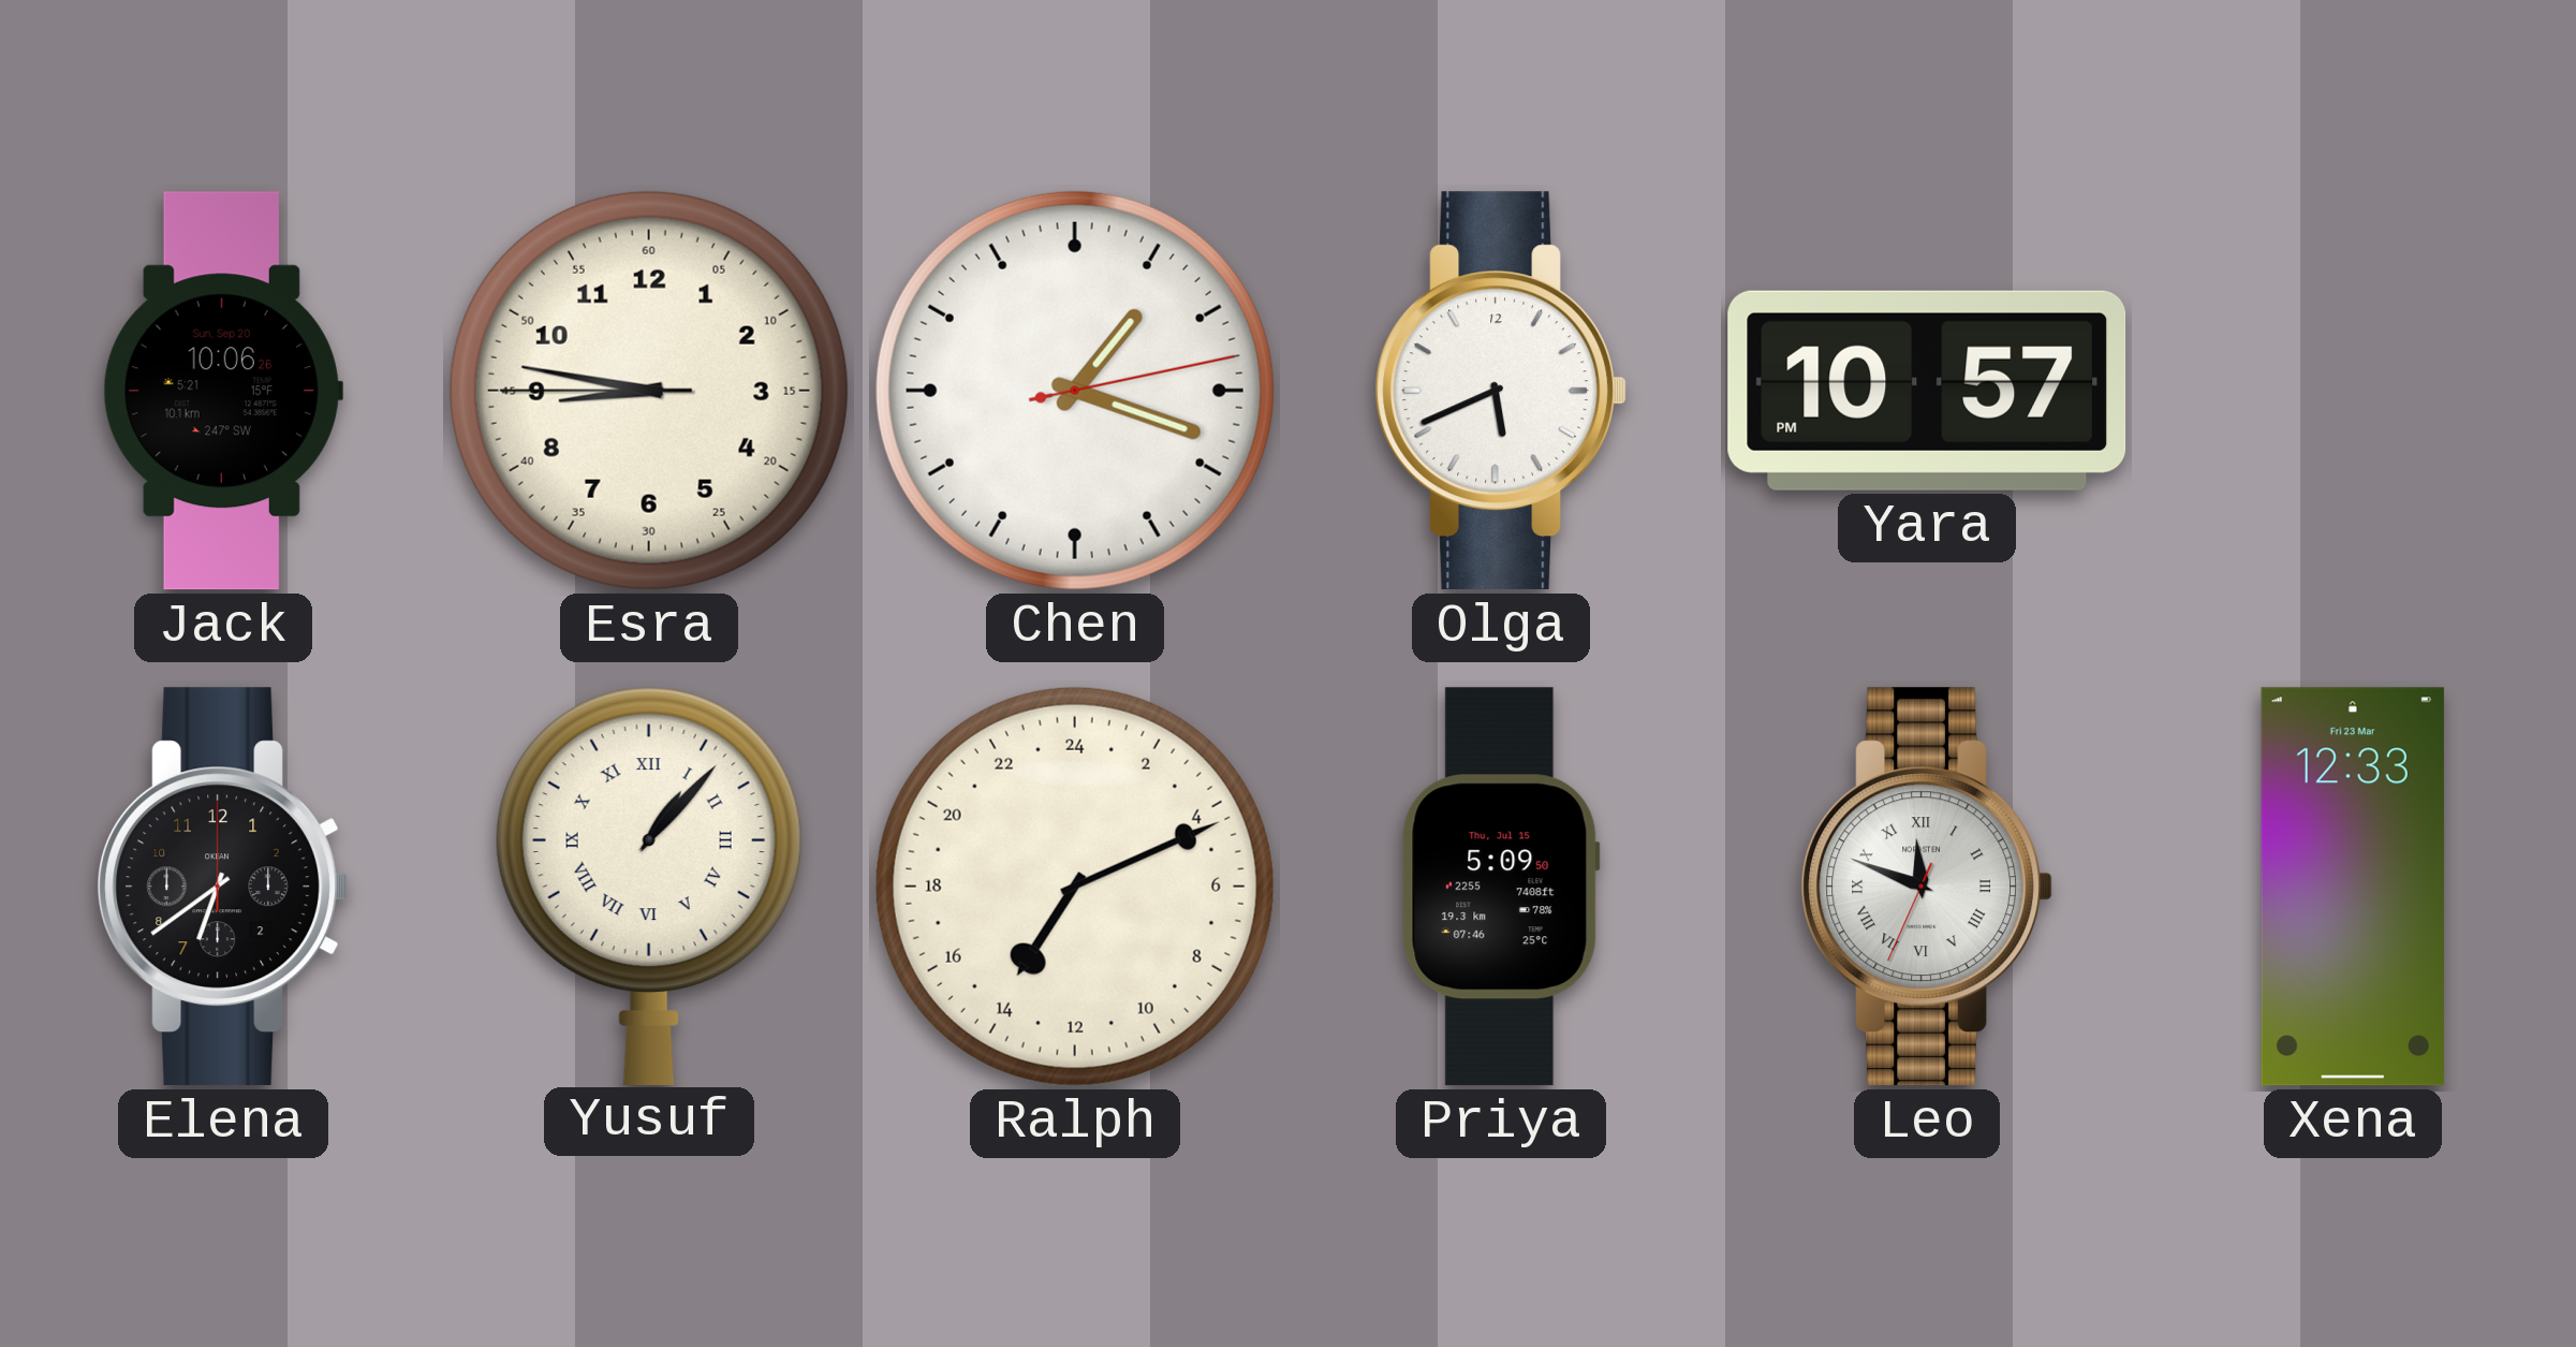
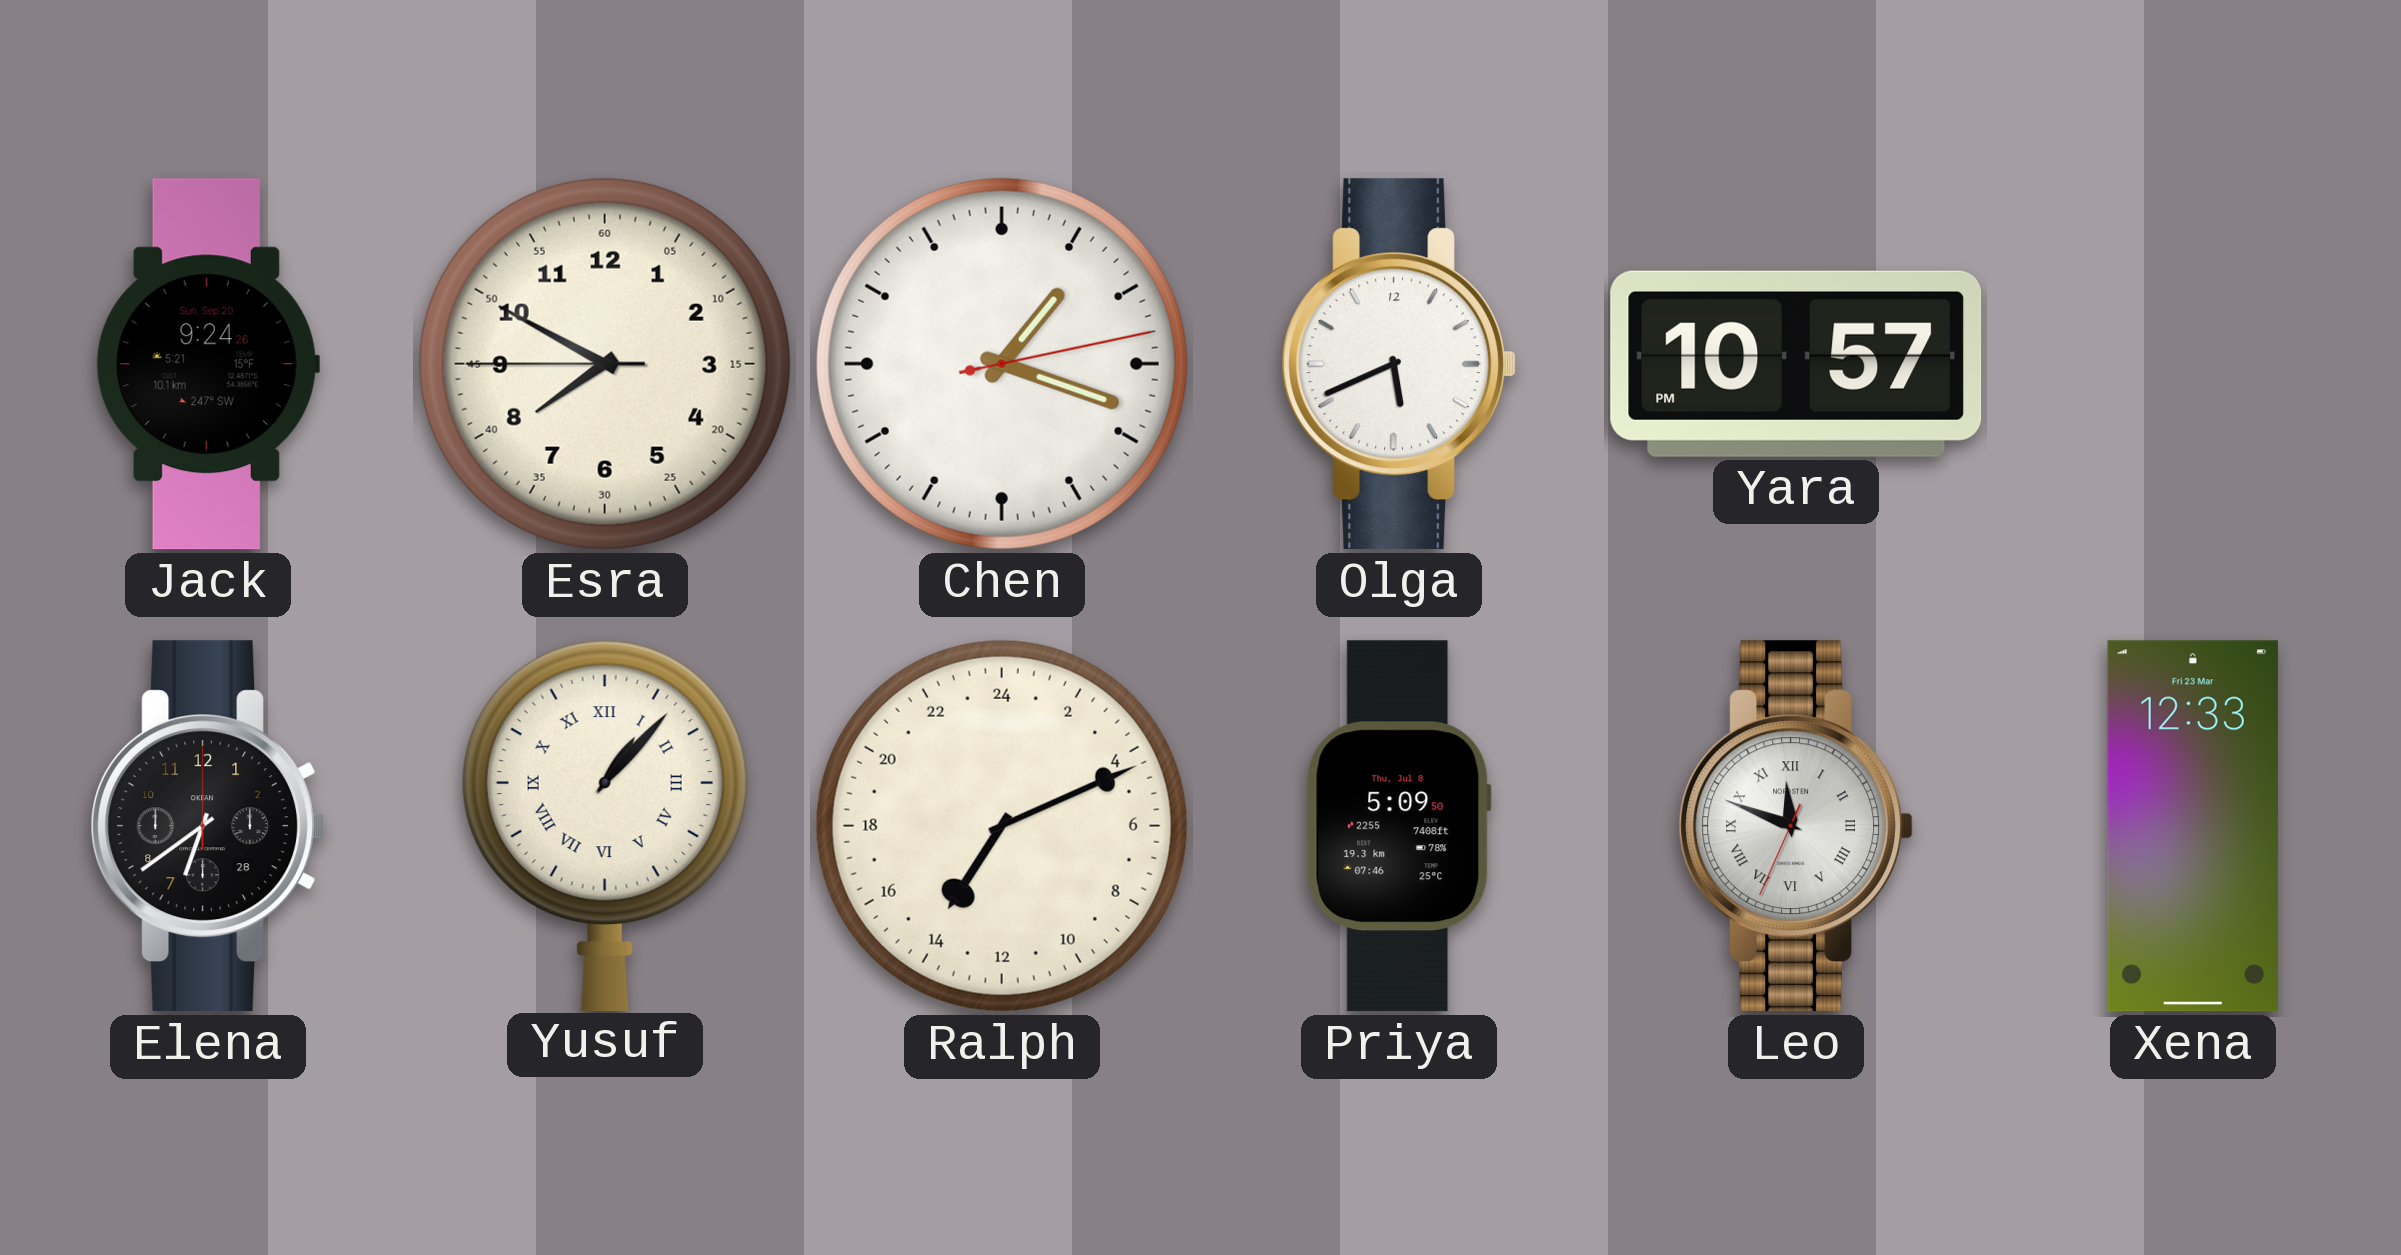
Jack: 10:06 -> 9:24 (207, 364)
Esra: 8:46 -> 7:49 (605, 364)
Elena date: 2 -> 28 (207, 826)
Priya date: Thu, Jul 15 -> Thu, Jul 8 (1399, 826)
